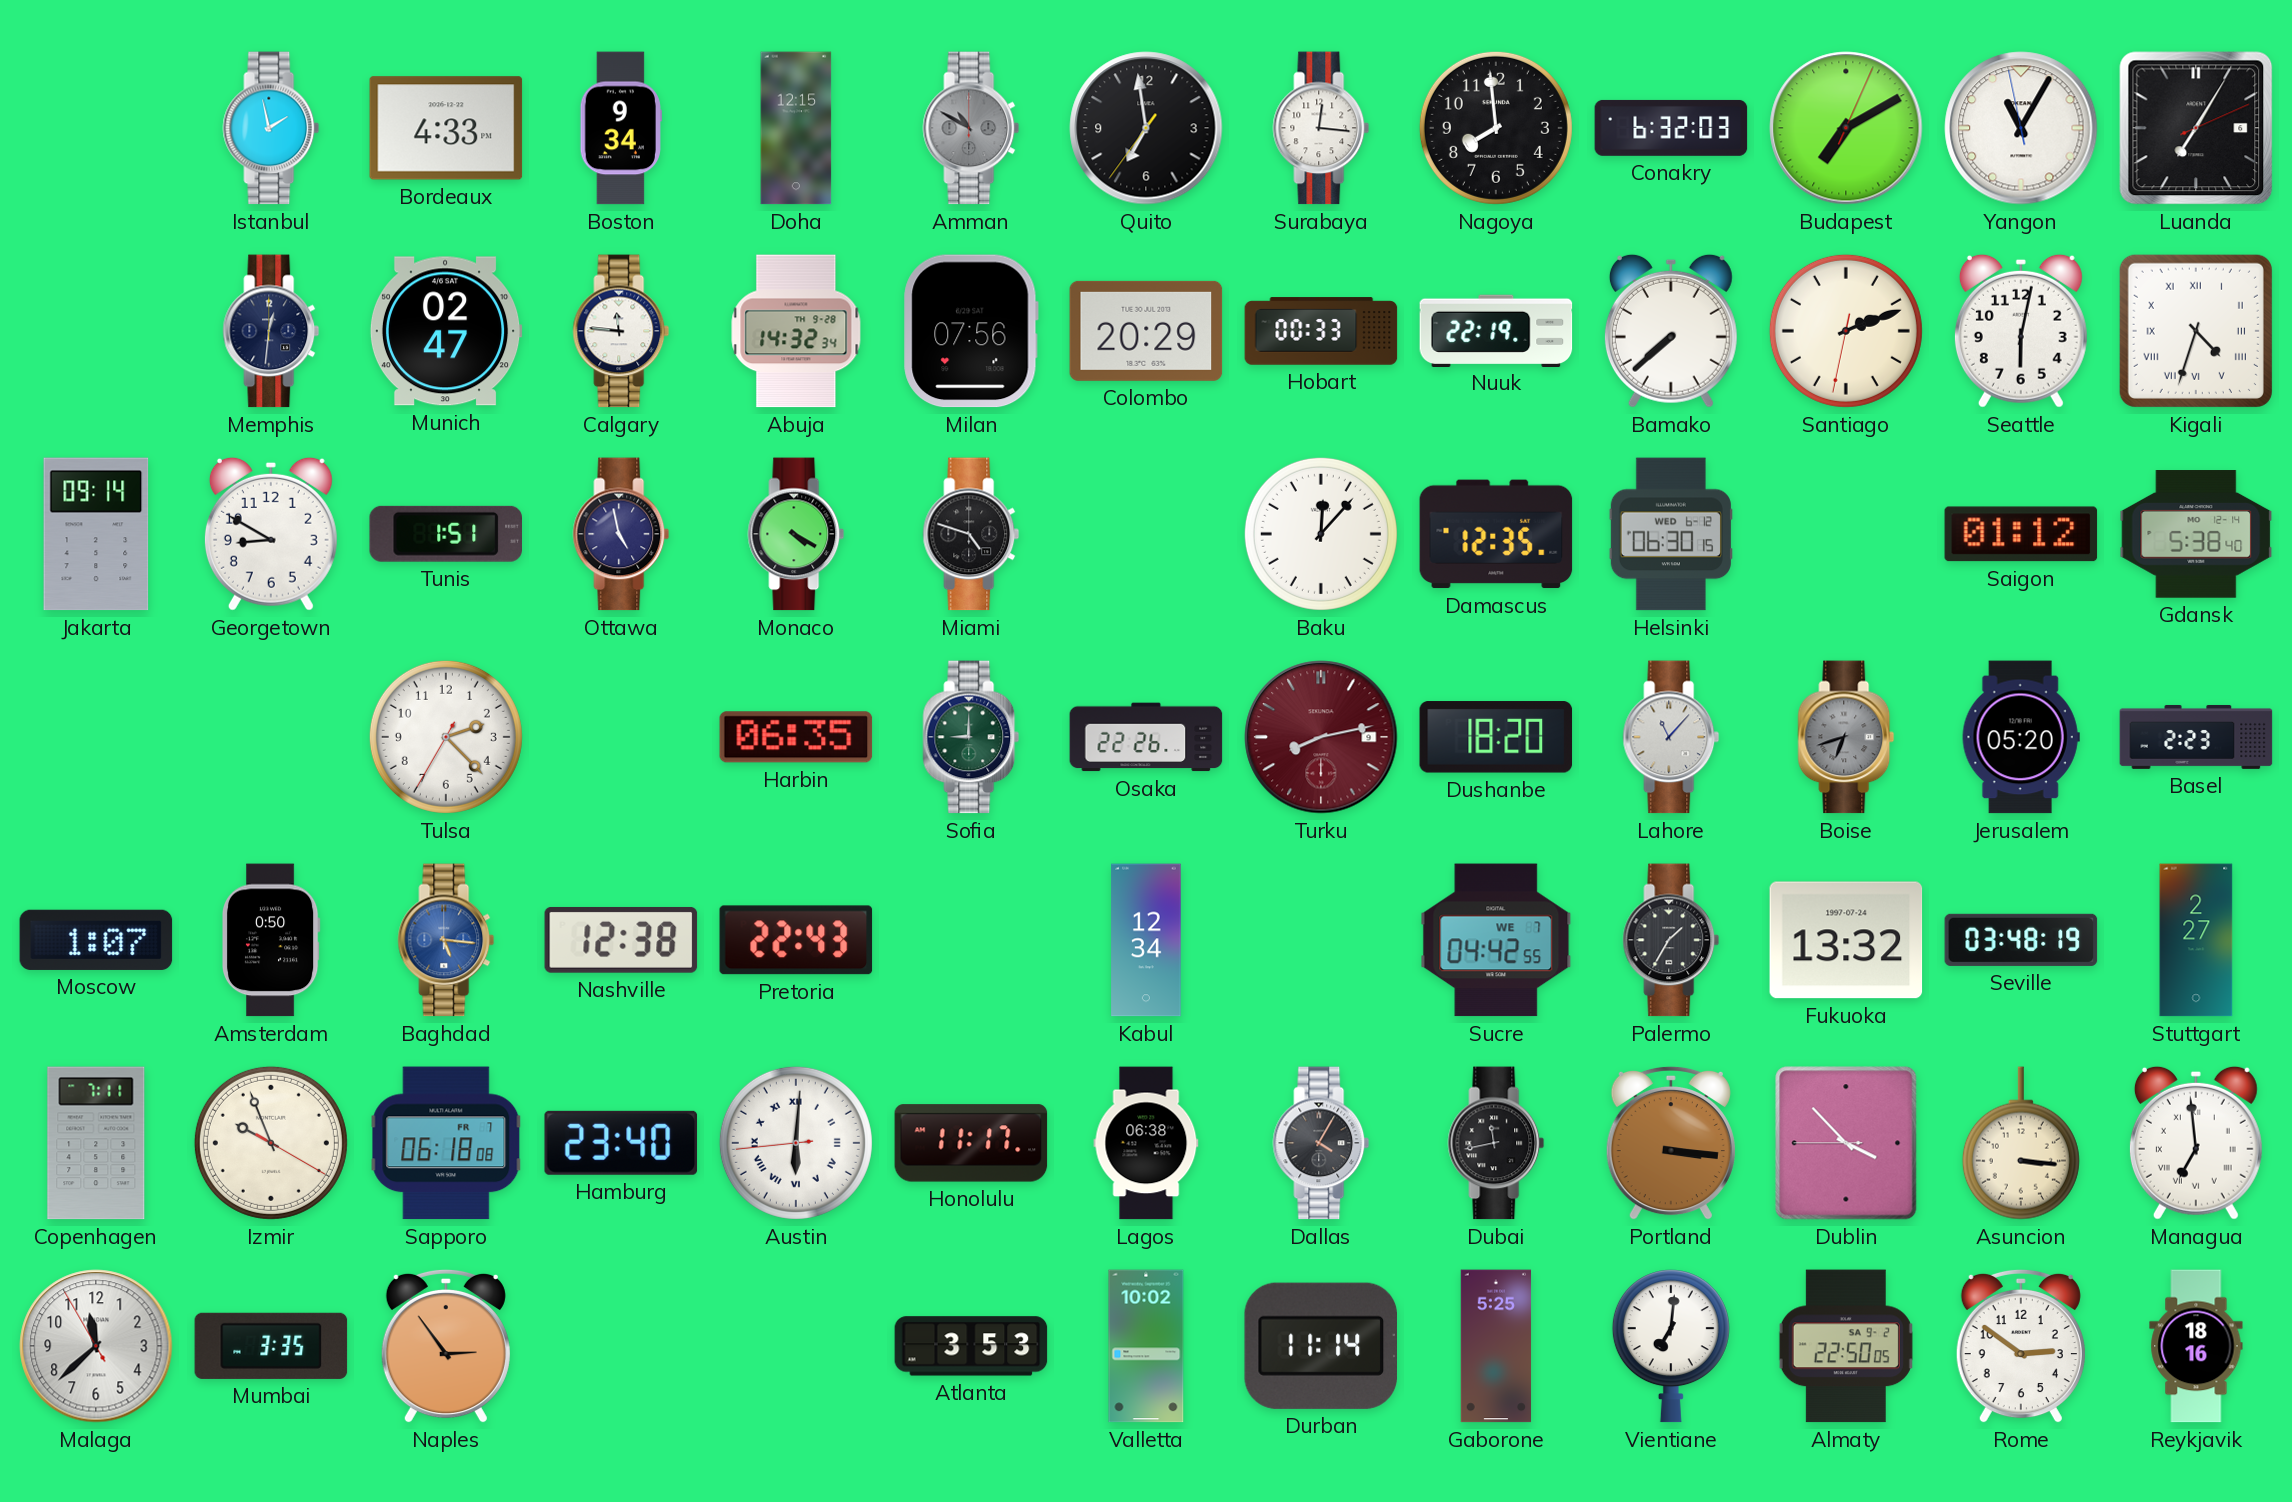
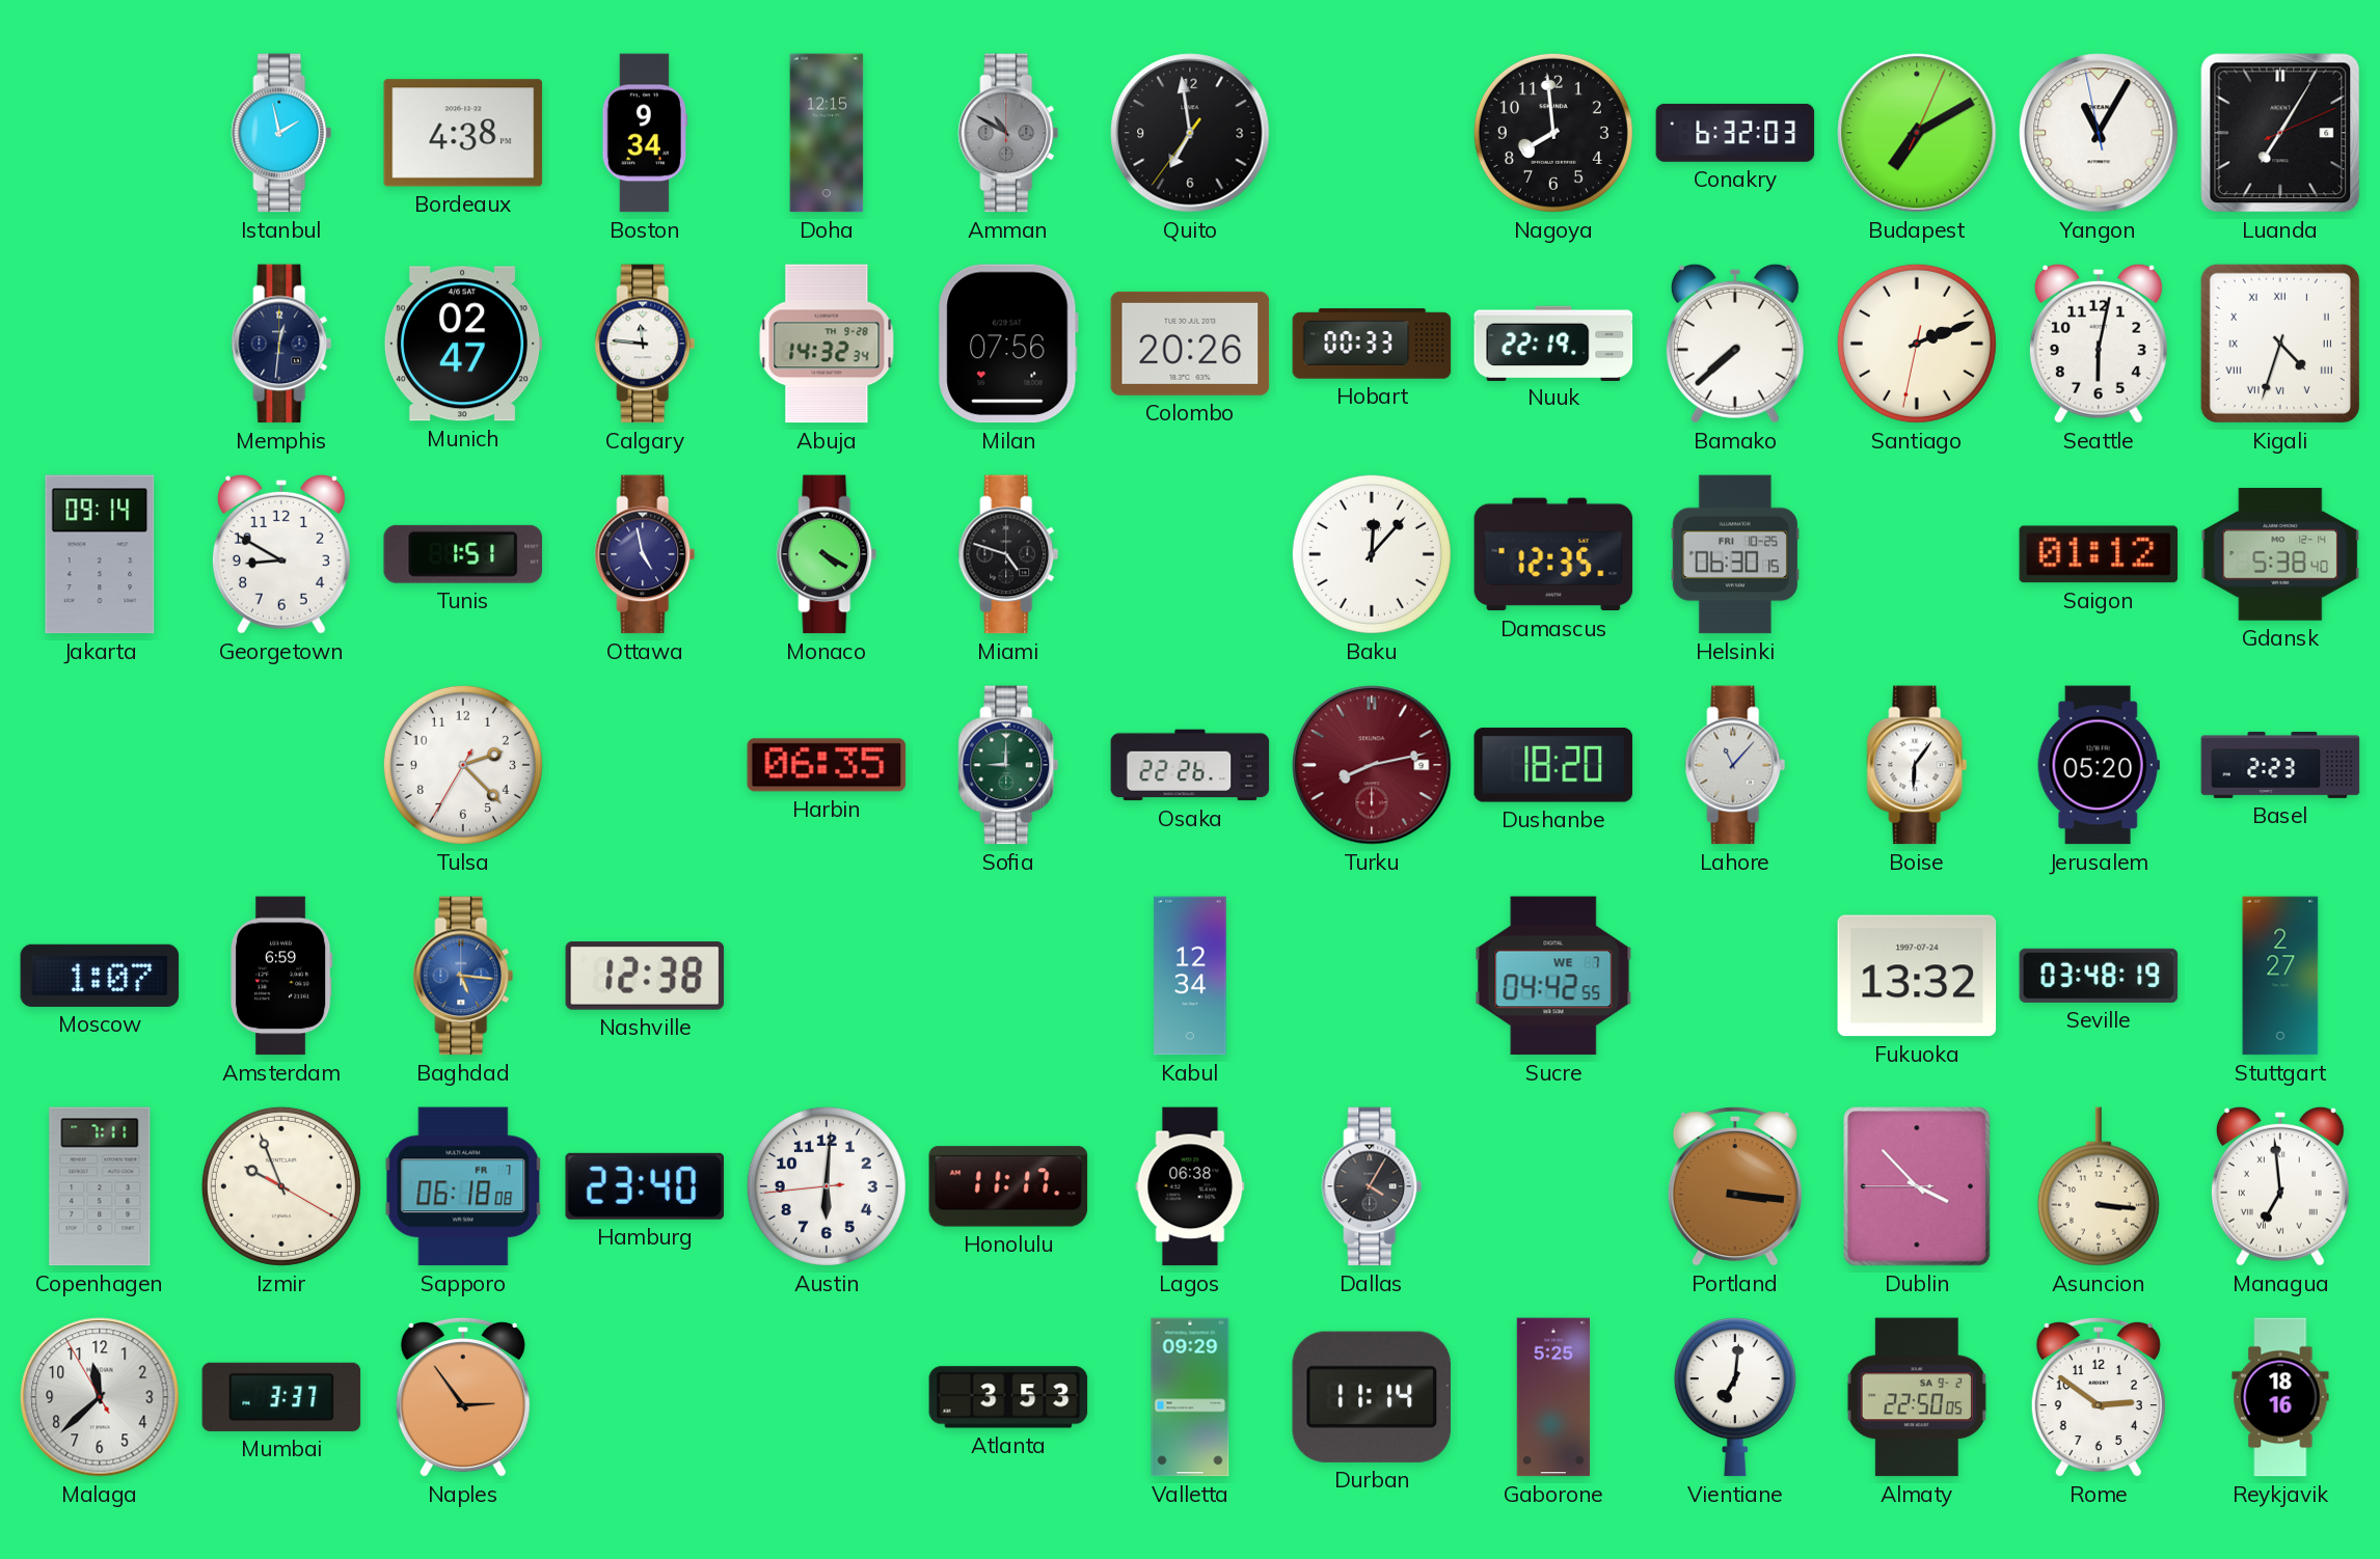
Bordeaux: 4:33 -> 4:38 (463, 133)
Surabaya: 12:16 -> none (1321, 128)
Colombo: 20:29 -> 20:26 (1190, 344)
Helsinki date: WED 6-12 -> FRI 10-25 (1735, 554)
Boise: 6:42 -> 6:06 (1917, 765)
Boise dial: grey -> white (1917, 765)
Amsterdam: 0:50 -> 6:59 (281, 976)
Pretoria: 22:43 -> none (796, 940)
Palermo: 1:35 -> none (1671, 940)
Austin numerals: Roman -> Arabic (827, 1186)
Dubai: 11:43 -> none (1496, 1143)
Mumbai: 3:35 -> 3:37 (281, 1397)
Valletta: 10:02 -> 09:29 (1190, 1397)
